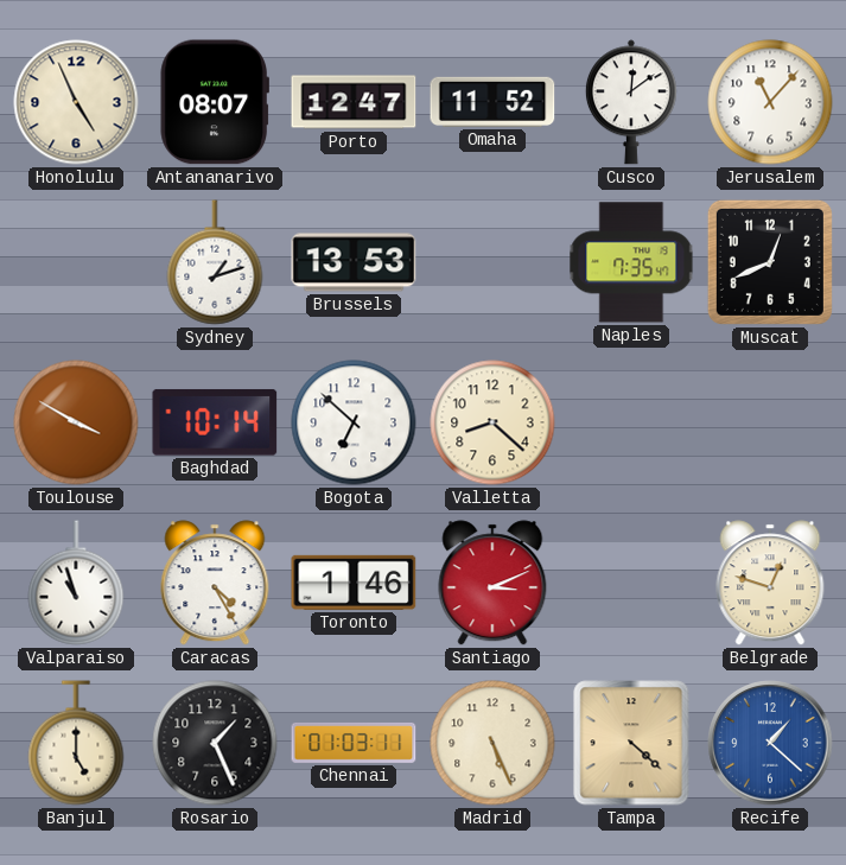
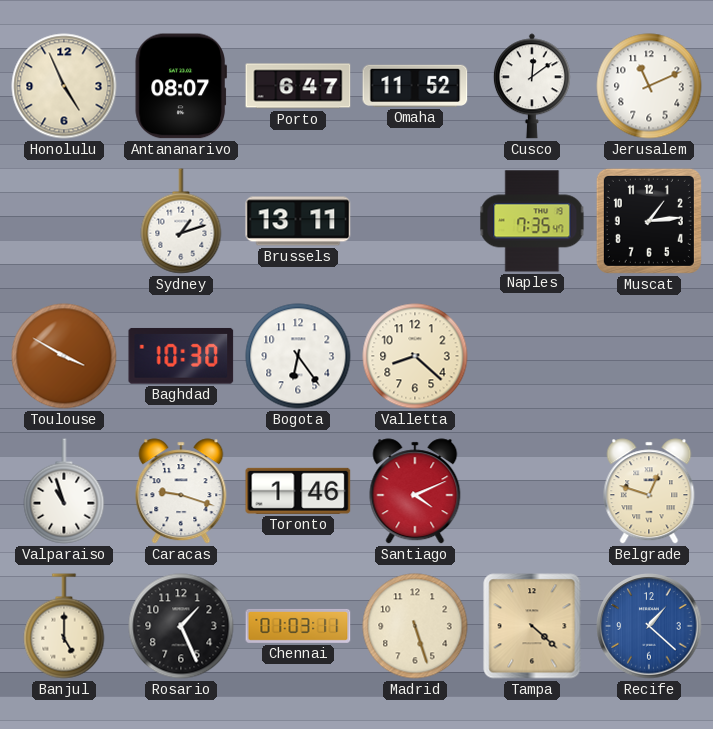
Porto: 12:47 -> 6:47 (298, 86)
Jerusalem: 11:07 -> 11:11 (649, 86)
Brussels: 13:53 -> 13:11 (298, 221)
Muscat: 12:41 -> 1:14 (649, 221)
Baghdad: 10:14 -> 10:30 (181, 356)
Bogota: 6:52 -> 6:24 (298, 356)
Caracas: 4:25 -> 9:18 (181, 491)
Santiago: 3:11 -> 4:11 (415, 491)
Madrid: 5:26 -> 5:27 (415, 626)
